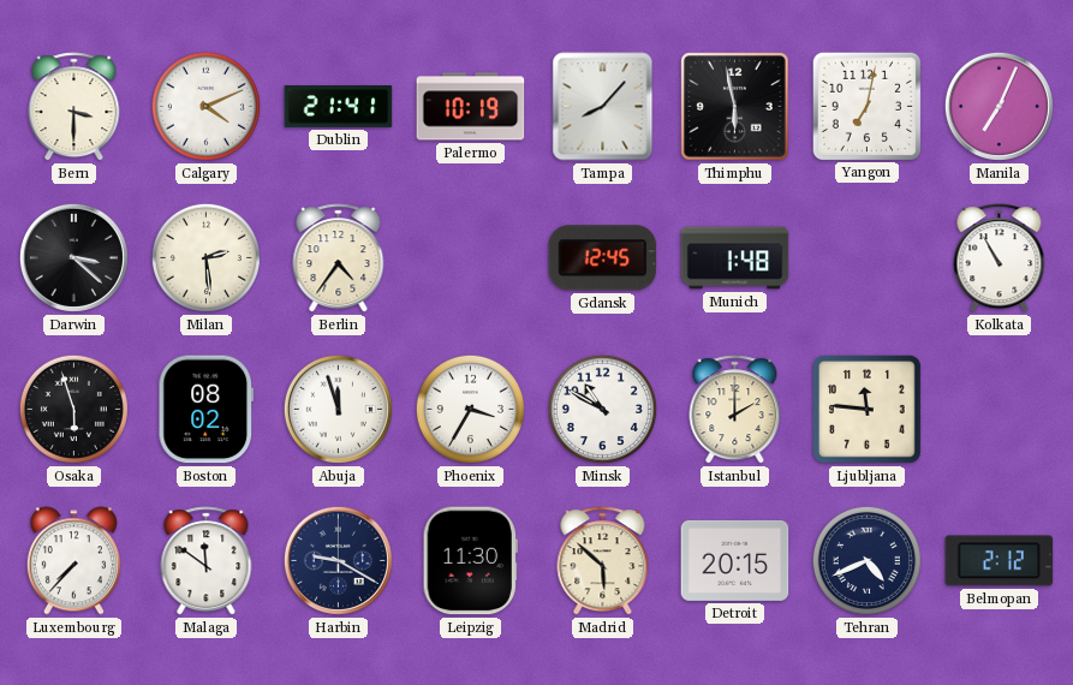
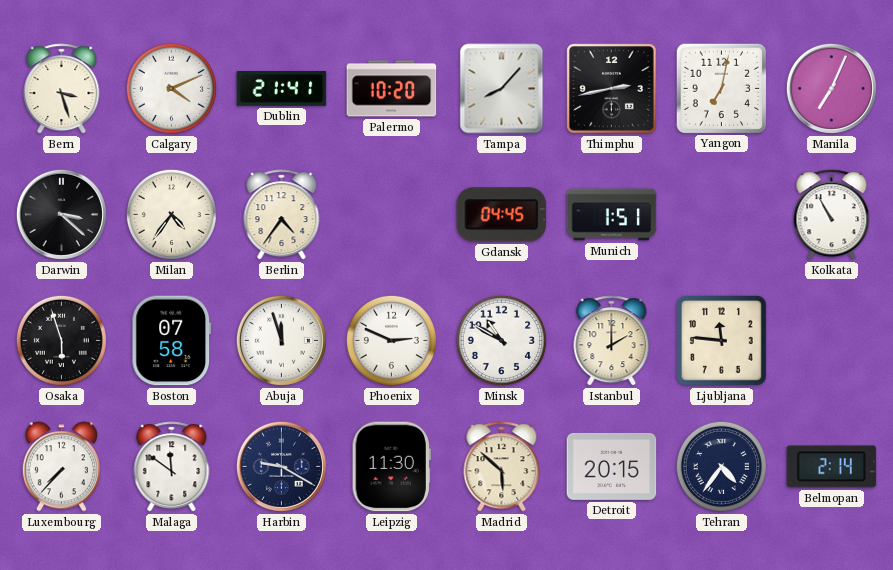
Bern: 3:30 -> 3:27 (62, 89)
Palermo: 10:19 -> 10:20 (392, 89)
Thimphu: 5:58 -> 2:43 (612, 89)
Milan: 2:29 -> 4:36 (171, 214)
Gdansk: 12:45 -> 04:45 (502, 215)
Munich: 1:48 -> 1:51 (612, 215)
Boston: 08:02 -> 07:58 (171, 341)
Phoenix: 3:35 -> 2:49 (391, 340)
Tehran: 4:41 -> 4:36 (721, 466)
Belmopan: 2:12 -> 2:14 (832, 467)
